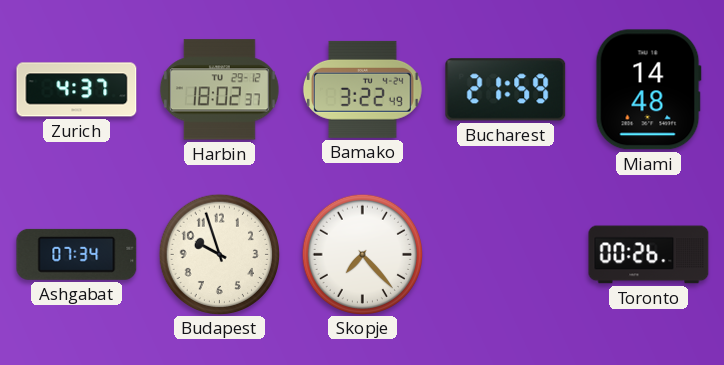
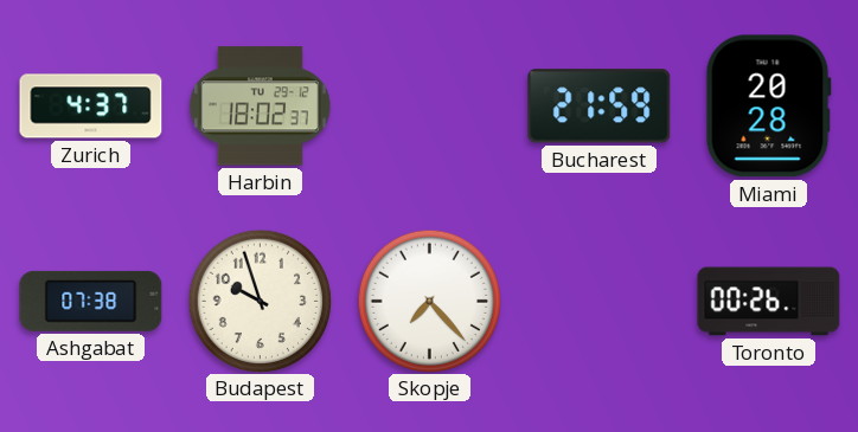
Bamako: 3:22 -> none (362, 89)
Miami: 14:48 -> 20:28 (768, 107)
Ashgabat: 07:34 -> 07:38 (91, 301)
